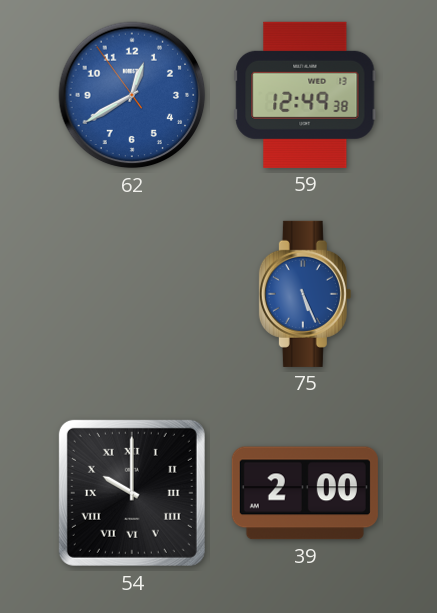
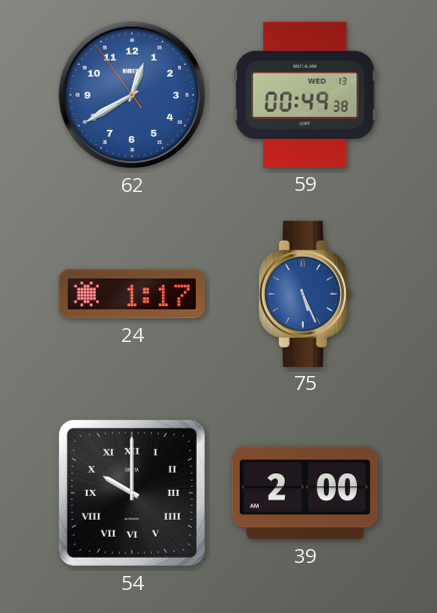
59: 12:49 -> 00:49 (305, 95)
24: none -> 1:17 (132, 294)
